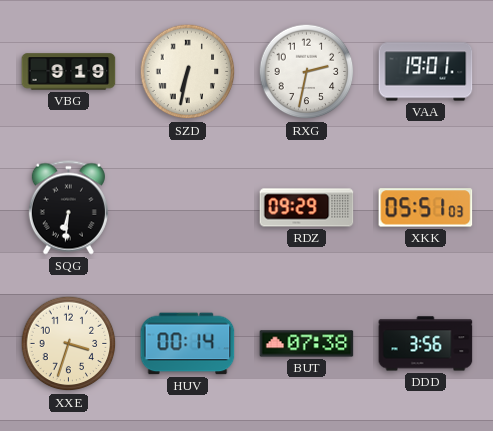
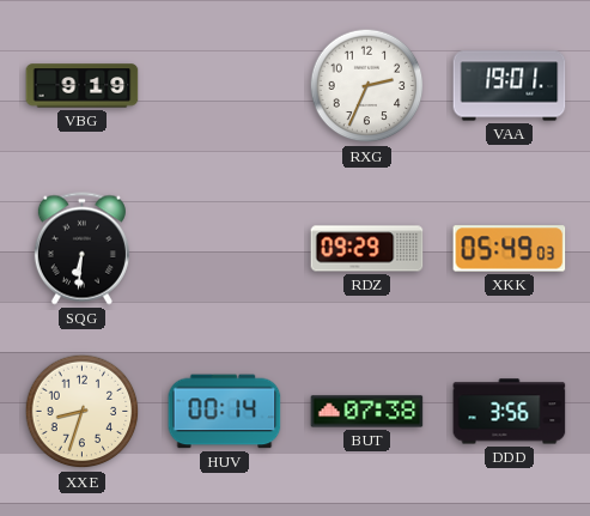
SZD: 6:32 -> none (188, 72)
RXG: 2:32 -> 2:34 (367, 86)
XKK: 05:51 -> 05:49 (510, 249)
XXE: 3:33 -> 8:33 (83, 412)
